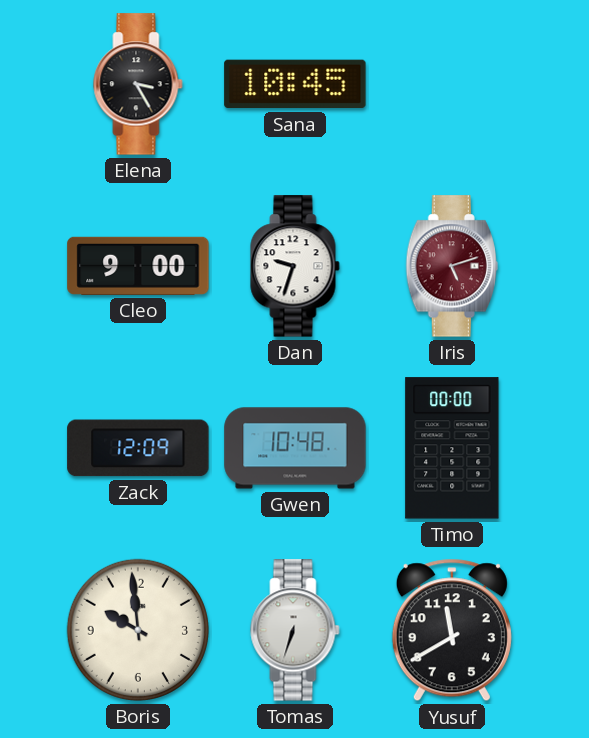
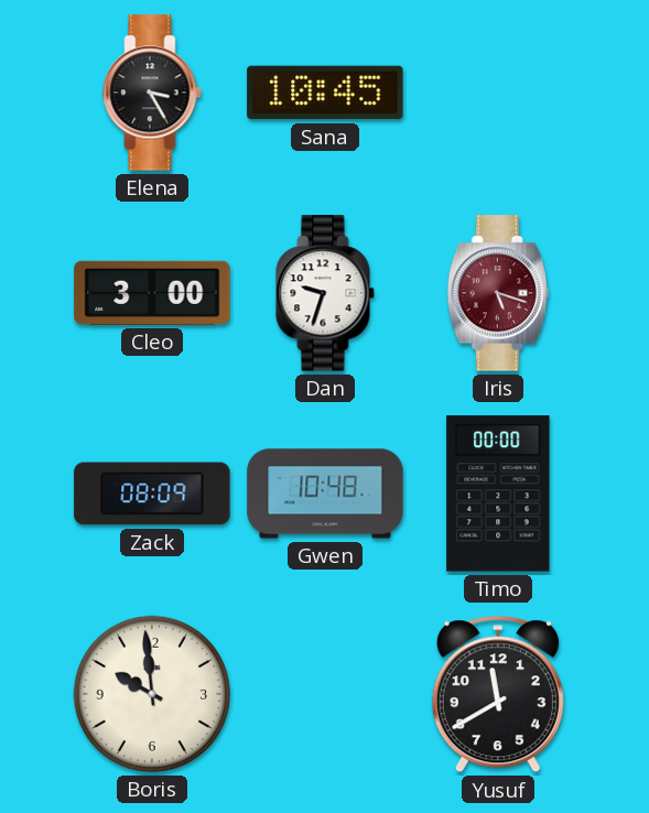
Cleo: 9:00 -> 3:00 (152, 293)
Iris: 5:12 -> 5:18 (498, 293)
Zack: 12:09 -> 08:09 (152, 494)
Tomas: 6:33 -> none (295, 630)
